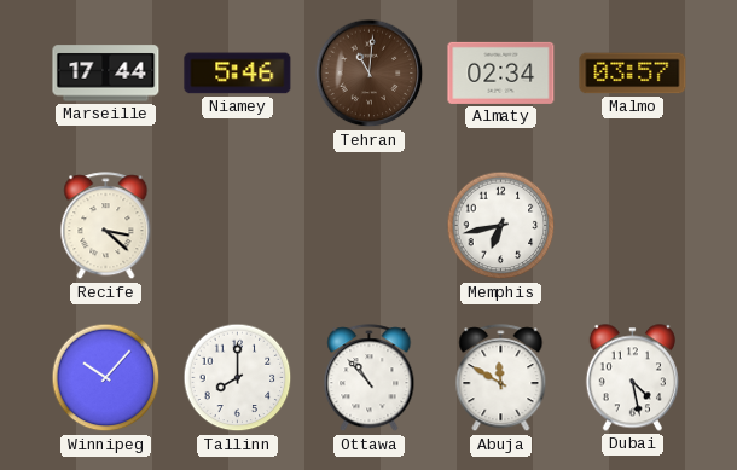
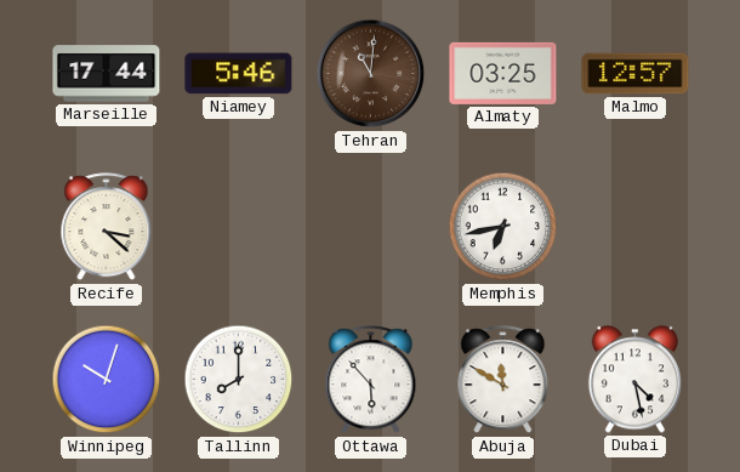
Almaty: 02:34 -> 03:25 (503, 73)
Malmo: 03:57 -> 12:57 (636, 74)
Winnipeg: 10:07 -> 10:03 (107, 380)
Ottawa: 10:53 -> 5:53 (371, 380)
